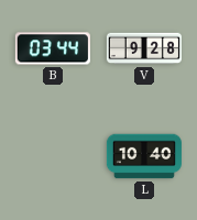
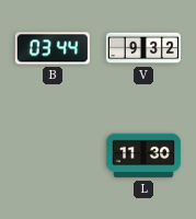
V: 9:28 -> 9:32 (143, 48)
L: 10:40 -> 11:30 (143, 155)
